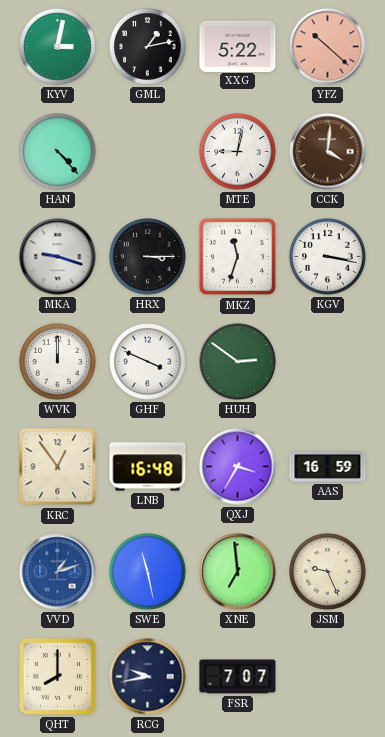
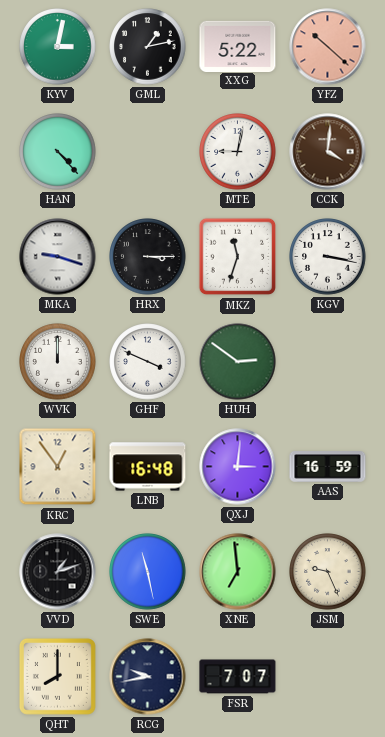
QXJ: 3:35 -> 3:01 (238, 467)
VVD dial: blue -> black (58, 572)
